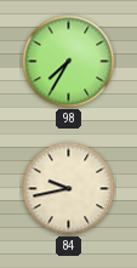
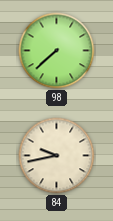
98: 7:35 -> 7:38 (57, 51)
